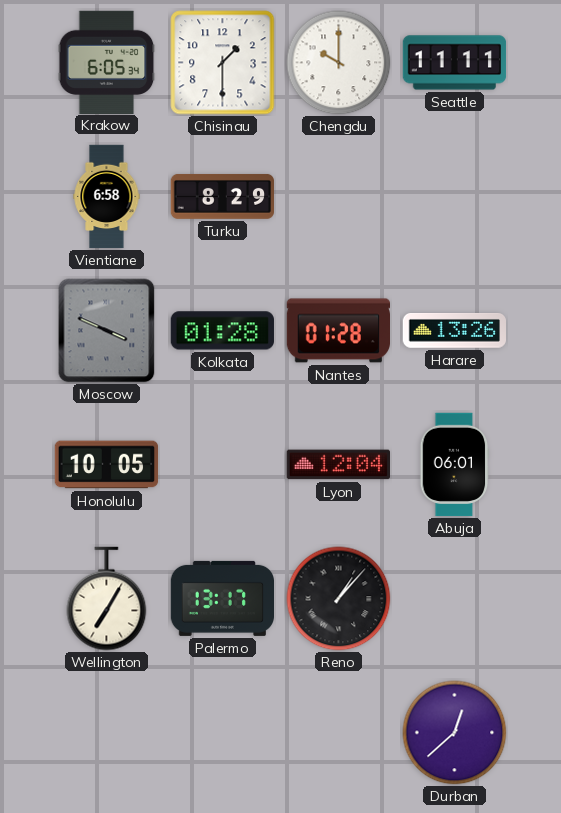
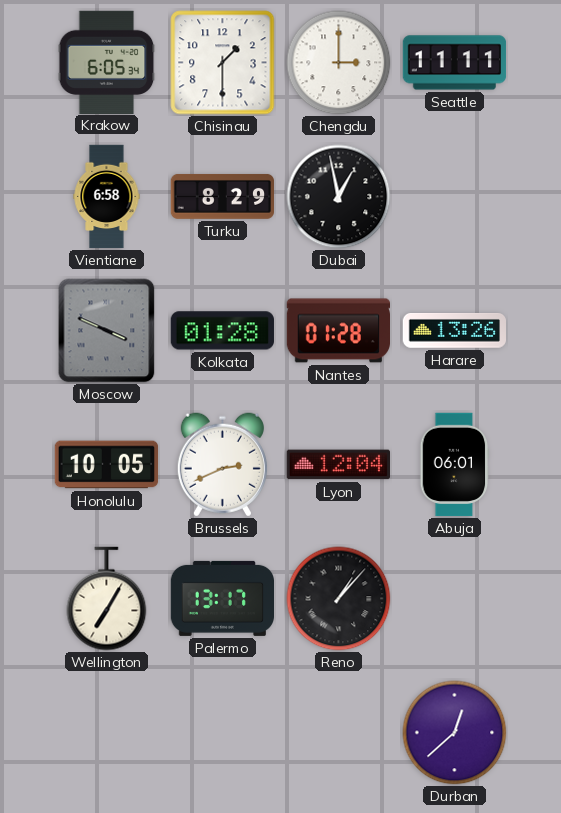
Chengdu: 10:00 -> 3:00 (339, 63)
Dubai: none -> 12:58 (339, 197)
Brussels: none -> 2:41 (222, 465)
